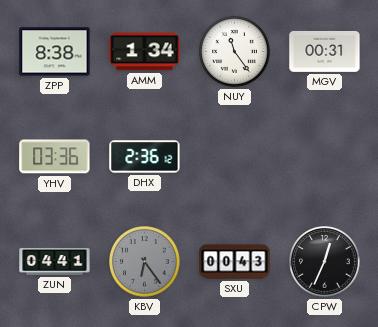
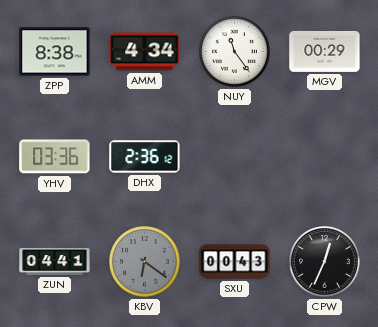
AMM: 1:34 -> 4:34 (145, 52)
MGV: 00:31 -> 00:29 (325, 51)
KBV: 6:24 -> 6:21 (145, 262)
